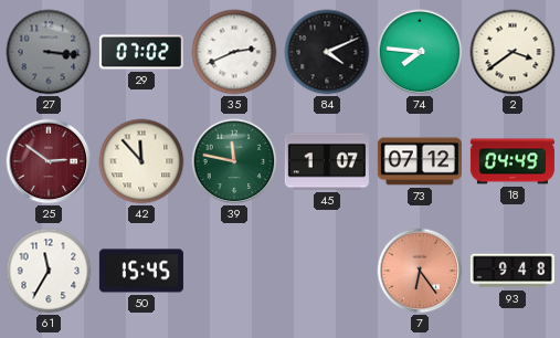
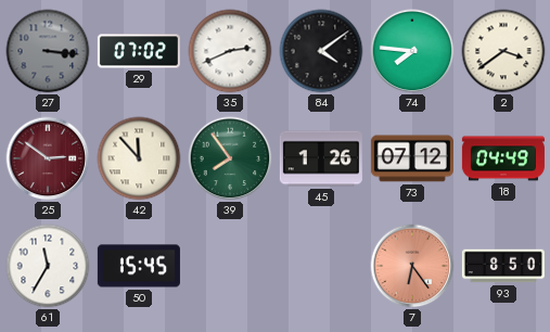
84: 4:11 -> 4:09 (321, 51)
39: 11:47 -> 7:54 (230, 158)
45: 1:07 -> 1:26 (321, 158)
93: 9:48 -> 8:50 (503, 266)
